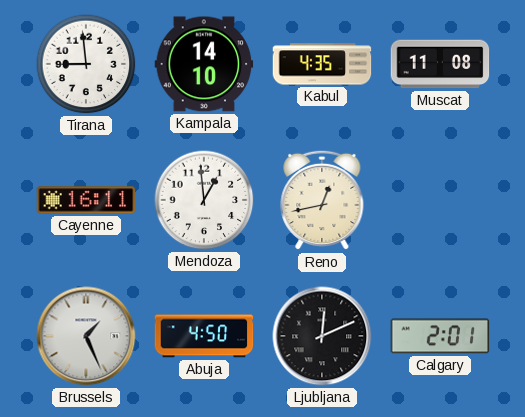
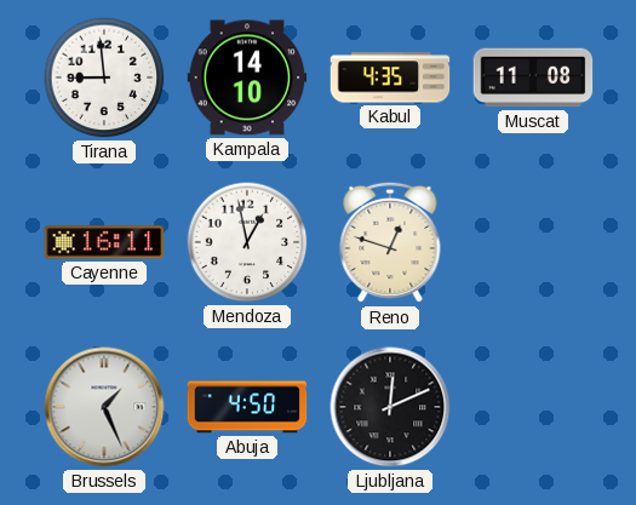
Mendoza: 12:59 -> 12:58 (247, 242)
Reno: 12:43 -> 12:48 (390, 242)
Calgary: 2:01 -> none (440, 336)
